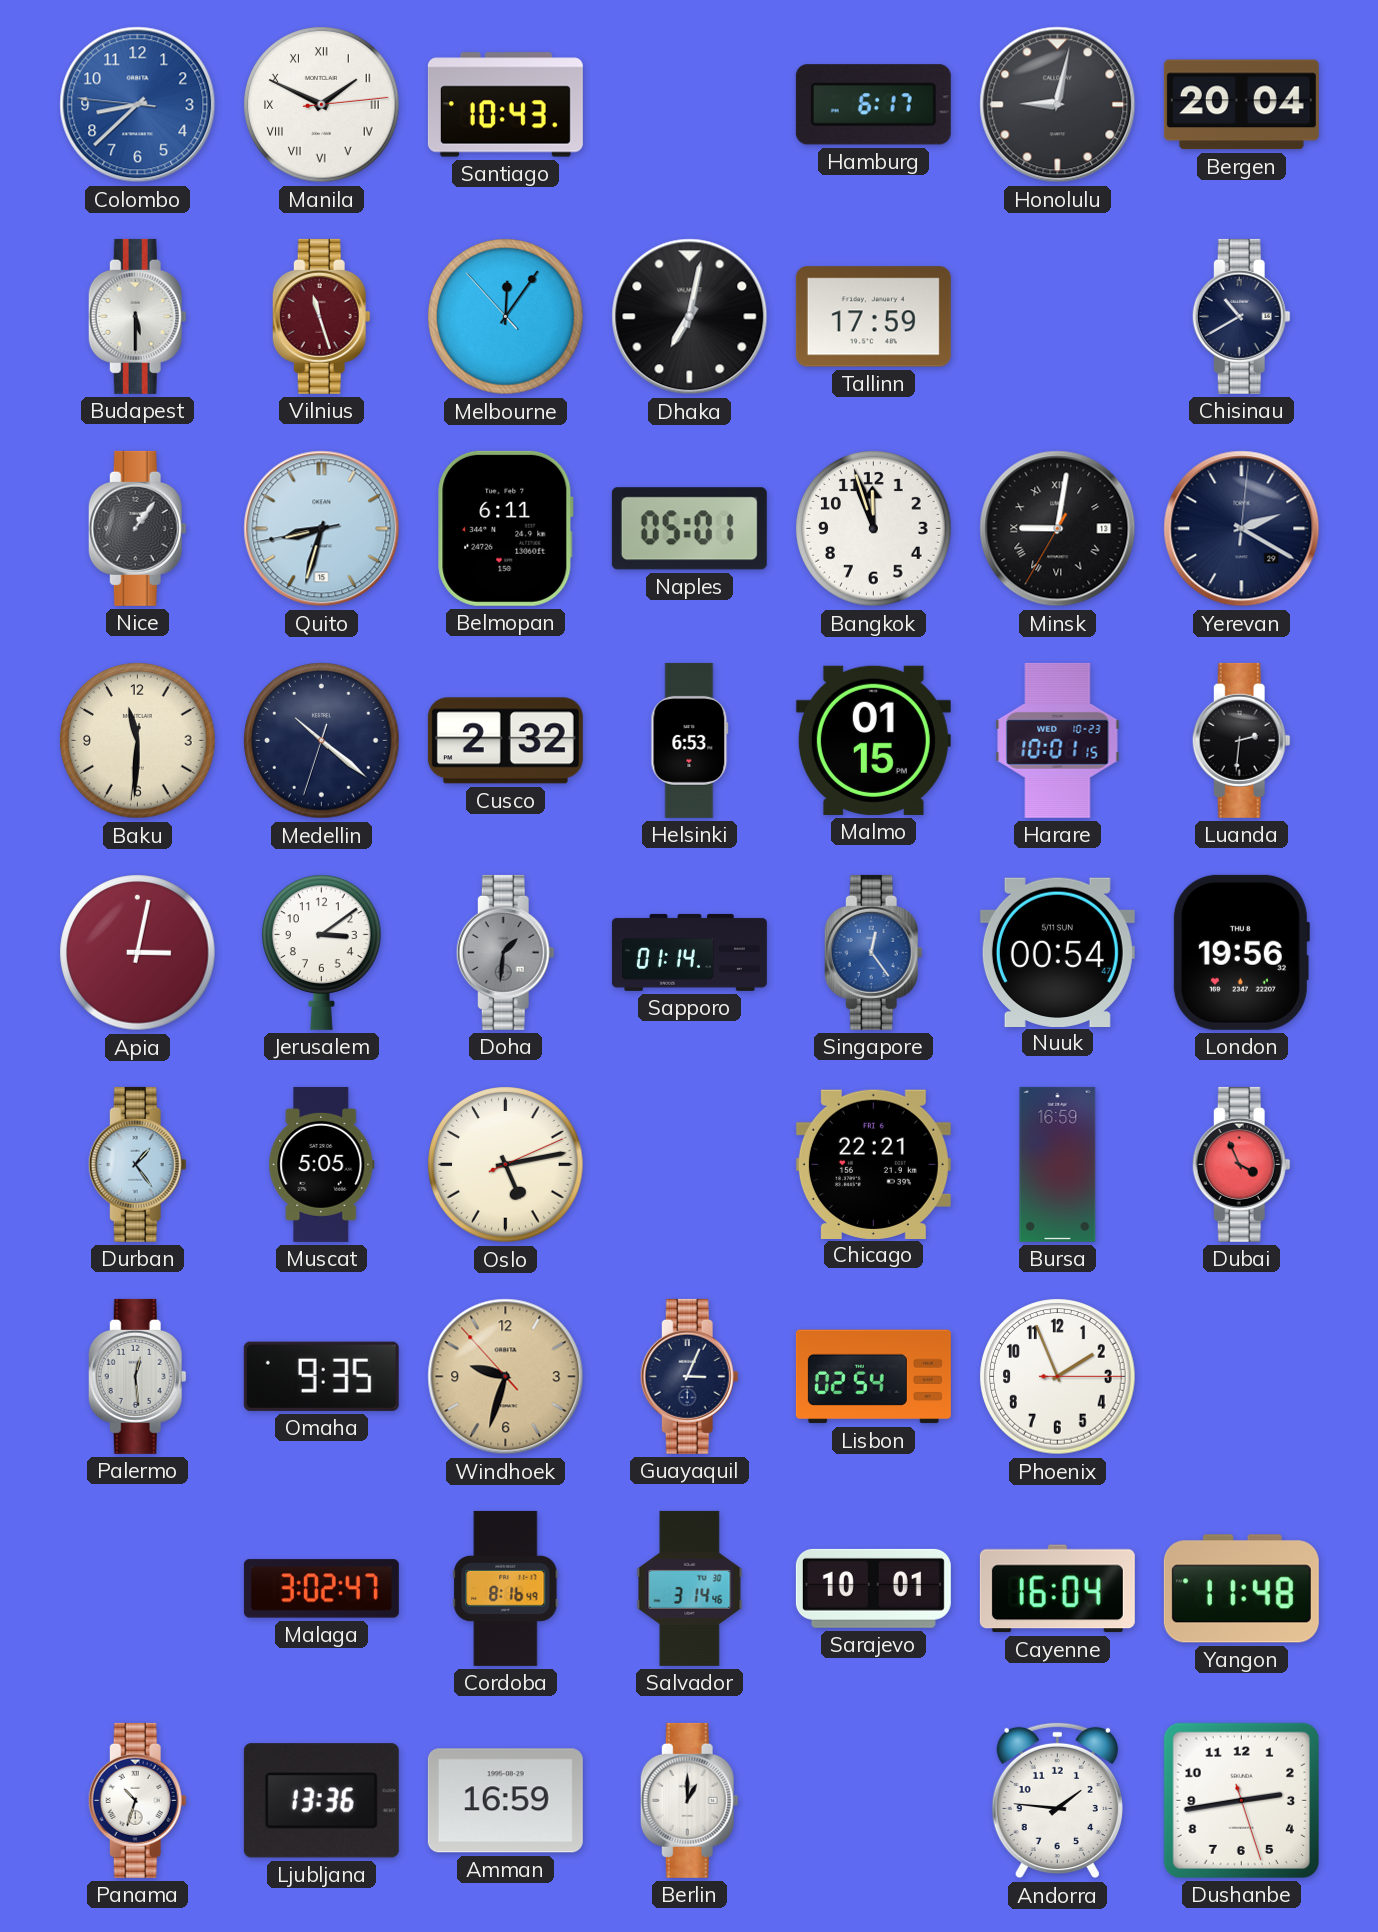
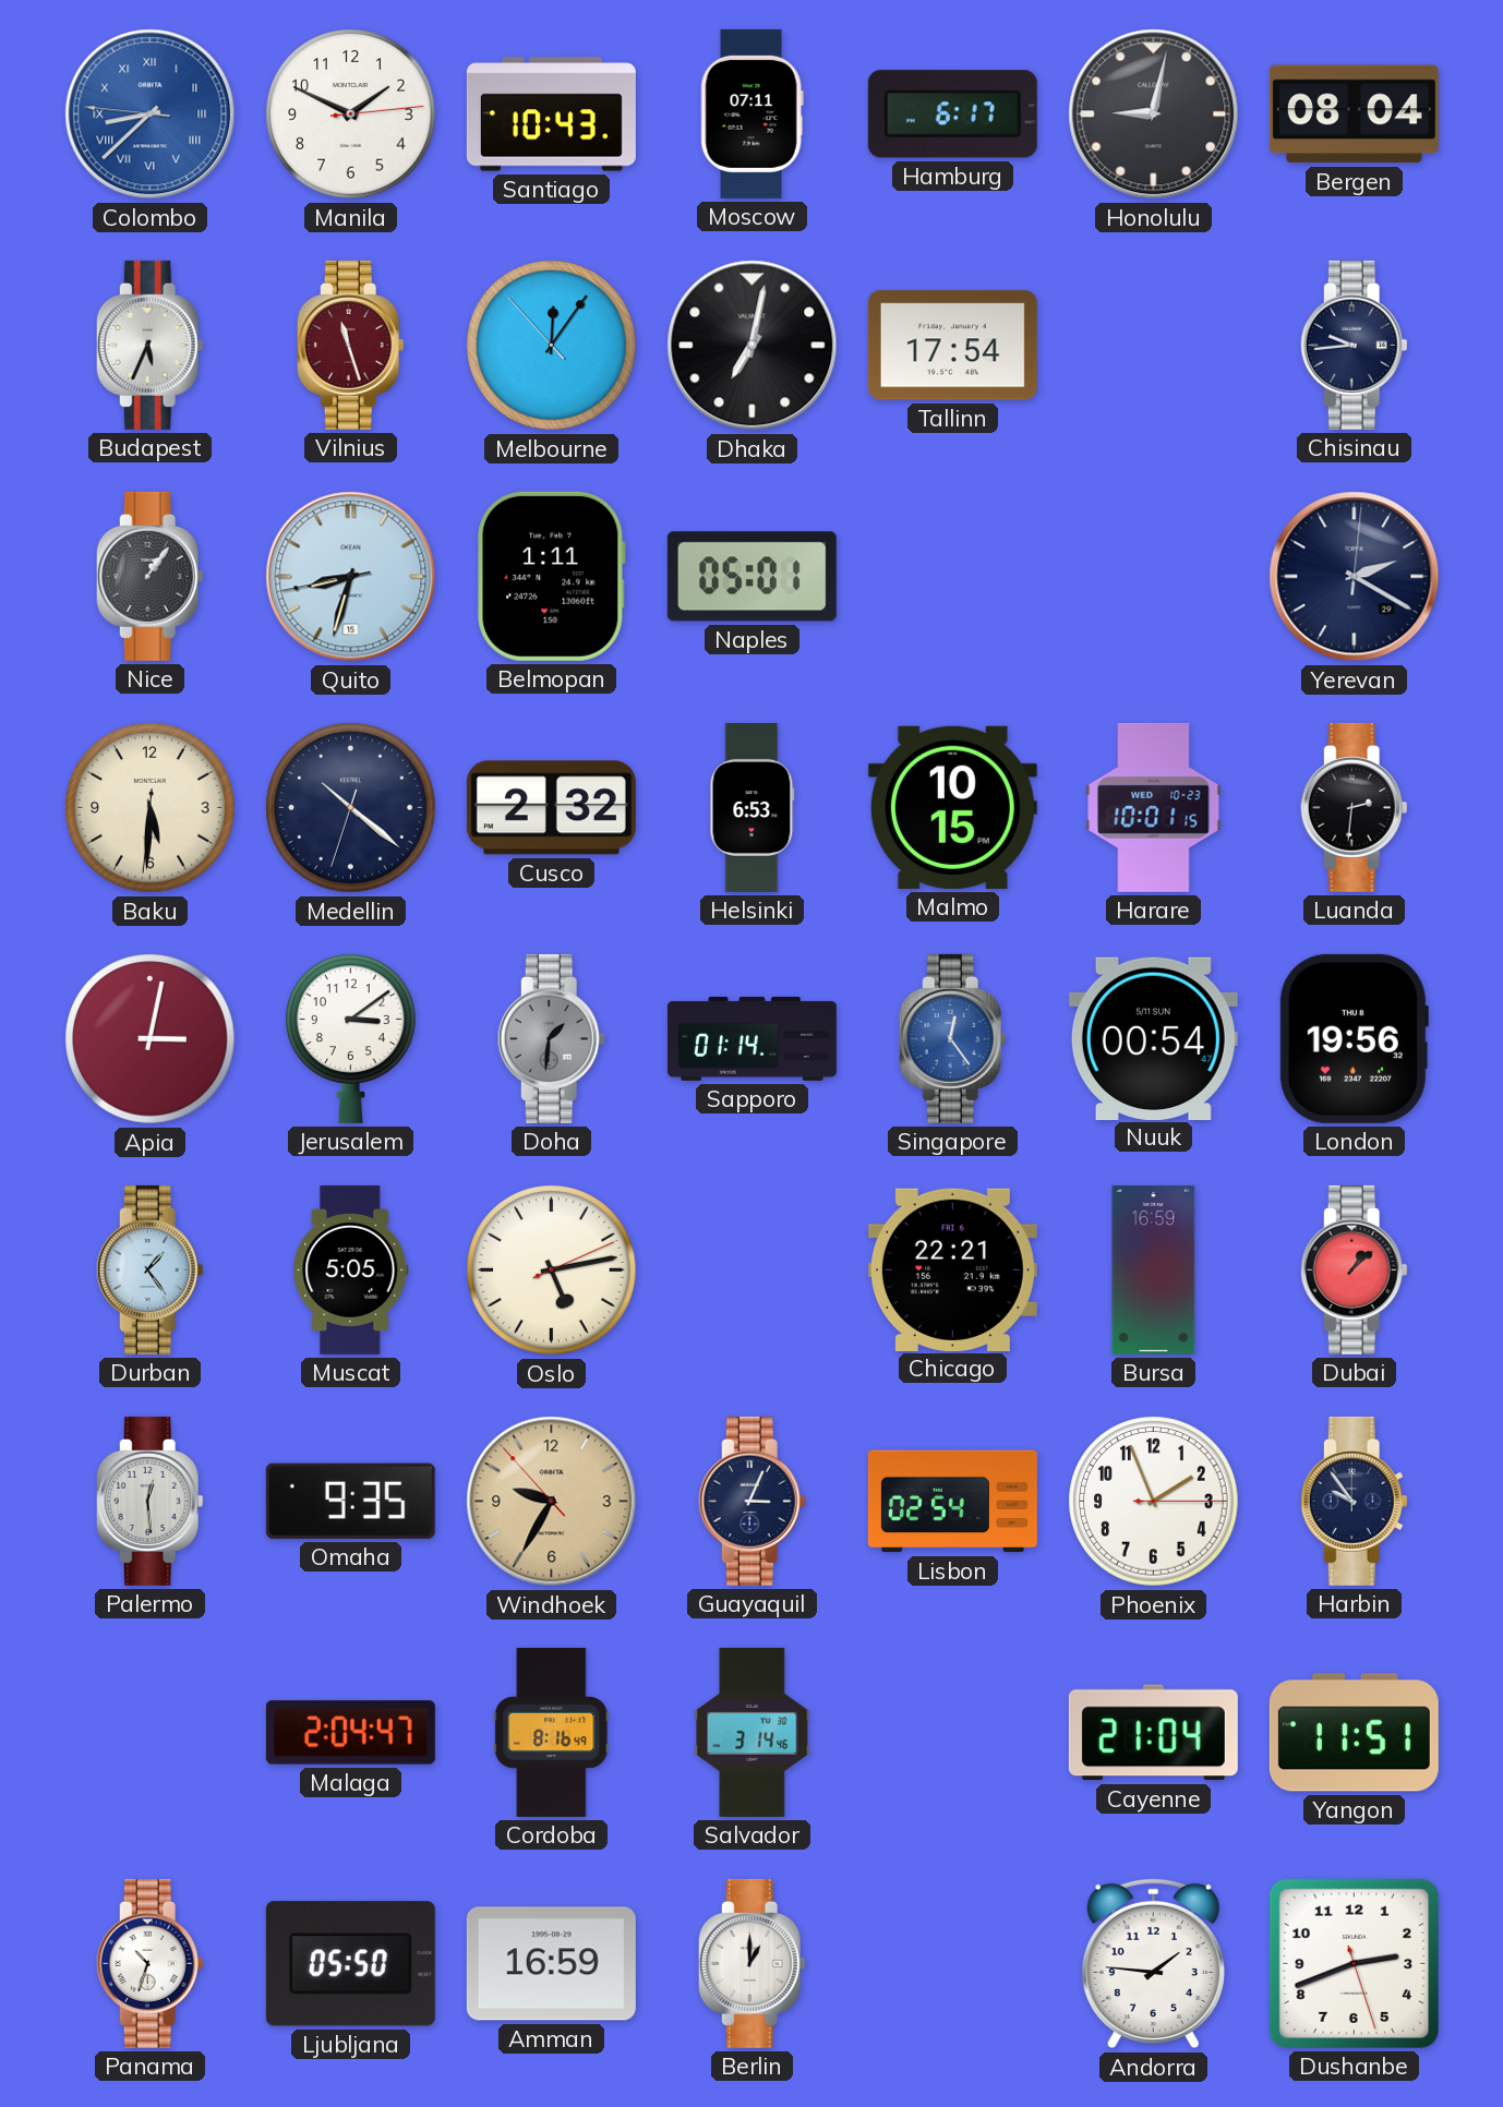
Colombo numerals: Arabic -> Roman (151, 115)
Manila numerals: Roman -> Arabic (351, 115)
Moscow: none -> 07:11 (751, 113)
Bergen: 20:04 -> 08:04 (1354, 115)
Budapest: 5:30 -> 5:34 (149, 345)
Tallinn: 17:59 -> 17:54 (952, 346)
Chisinau: 10:40 -> 9:44 (1354, 345)
Belmopan: 6:11 -> 1:11 (552, 576)
Bangkok: 11:57 -> none (874, 529)
Minsk: 9:01 -> none (1058, 529)
Baku: 11:30 -> 5:30 (151, 808)
Malmo: 01:15 -> 10:15 (952, 807)
Dubai: 3:56 -> 1:08 (1354, 1269)
Windhoek: 9:32 -> 9:34 (552, 1502)
Harbin: none -> 9:54 (1354, 1501)
Malaga: 3:02 -> 2:04 (350, 1733)
Sarajevo: 10:01 -> none (873, 1588)
Cayenne: 16:04 -> 21:04 (1153, 1733)
Yangon: 11:48 -> 11:51 (1354, 1733)
Ljubljana: 13:36 -> 05:50 (350, 1964)
Dushanbe: 2:43 -> 2:41 (1354, 1963)
